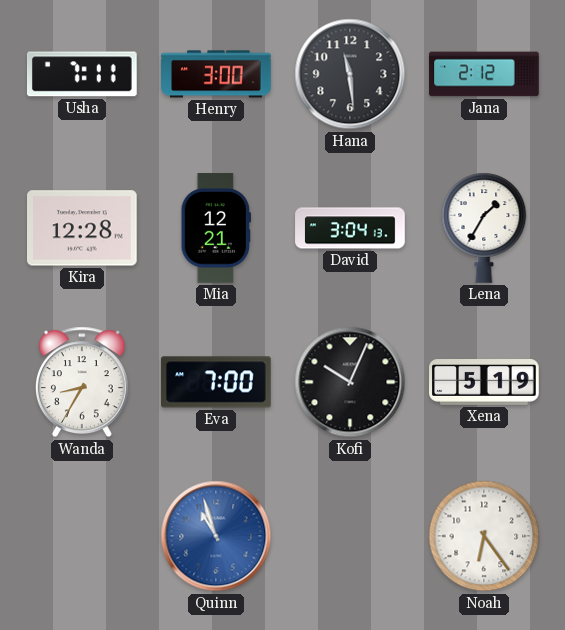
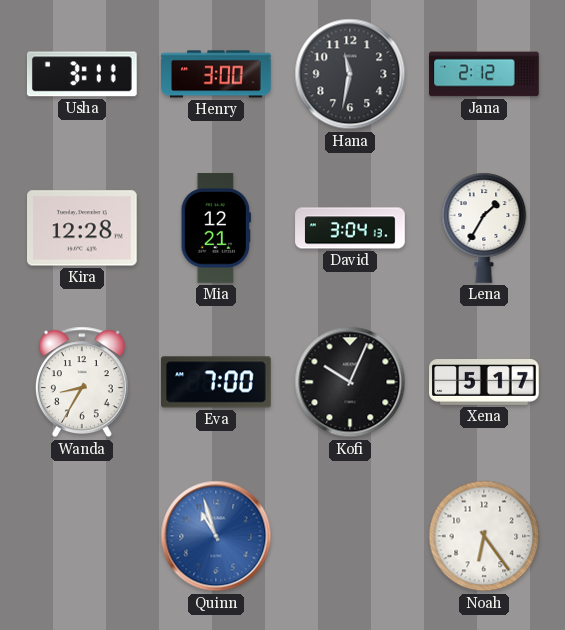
Usha: 7:11 -> 3:11 (83, 74)
Hana: 11:29 -> 11:32 (350, 74)
Xena: 5:19 -> 5:17 (484, 383)
